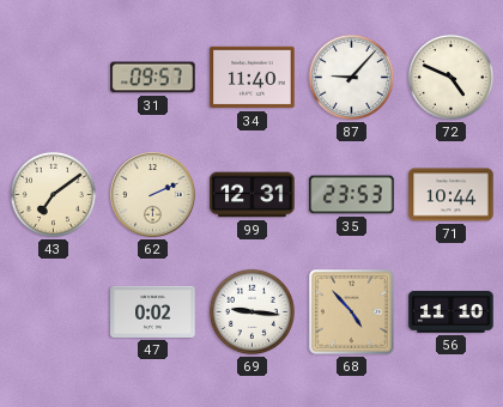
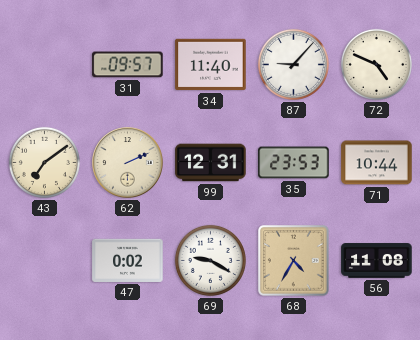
69: 9:16 -> 9:20 (210, 260)
68: 4:53 -> 4:35 (294, 261)
56: 11:10 -> 11:08 (377, 261)
